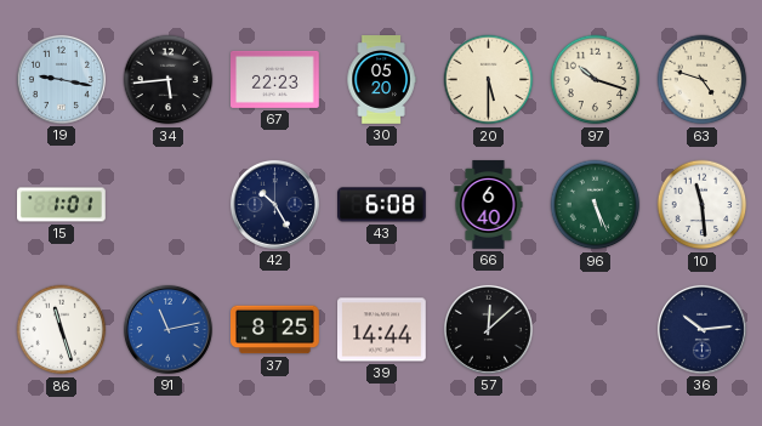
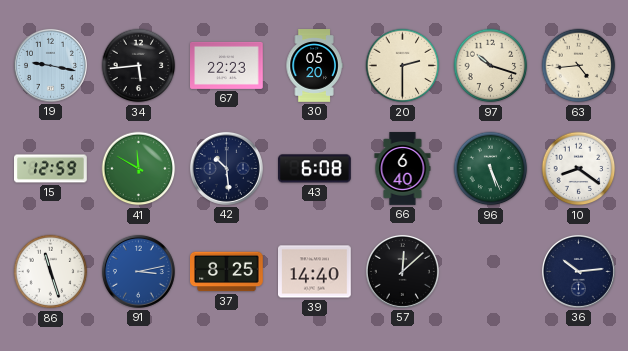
20: 5:30 -> 2:30 (403, 66)
63: 4:48 -> 4:44 (579, 66)
15: 1:01 -> 12:59 (51, 169)
41: none -> 11:50 (139, 169)
42: 10:25 -> 10:29 (226, 168)
10: 11:29 -> 8:21 (579, 169)
91: 11:13 -> 3:13 (138, 271)
39: 14:44 -> 14:40 (315, 272)
